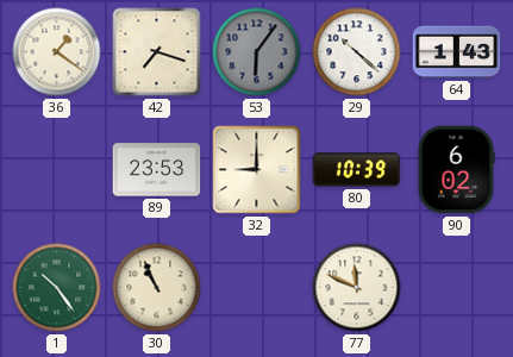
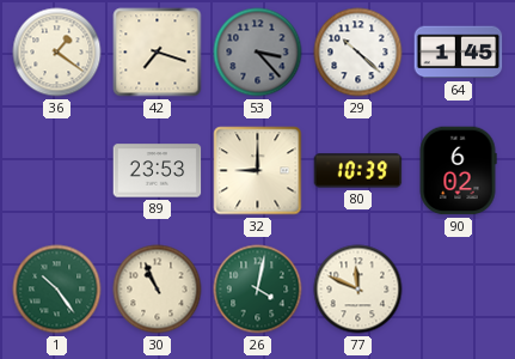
53: 6:06 -> 3:23 (258, 53)
64: 1:43 -> 1:45 (459, 53)
26: none -> 4:02 (258, 290)
